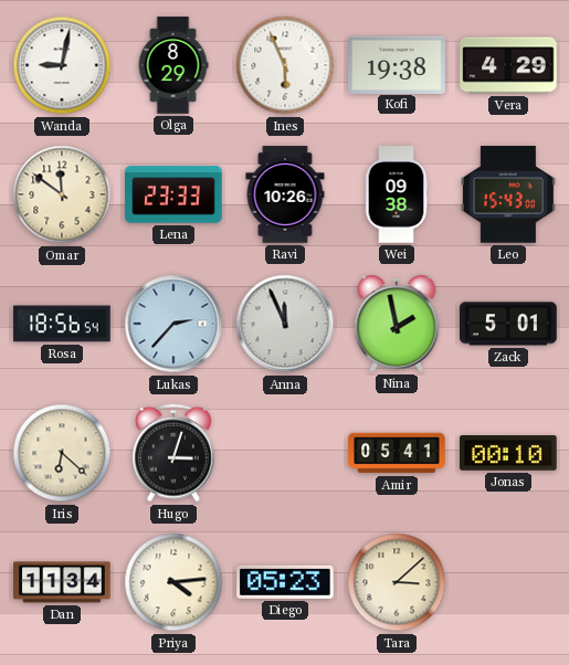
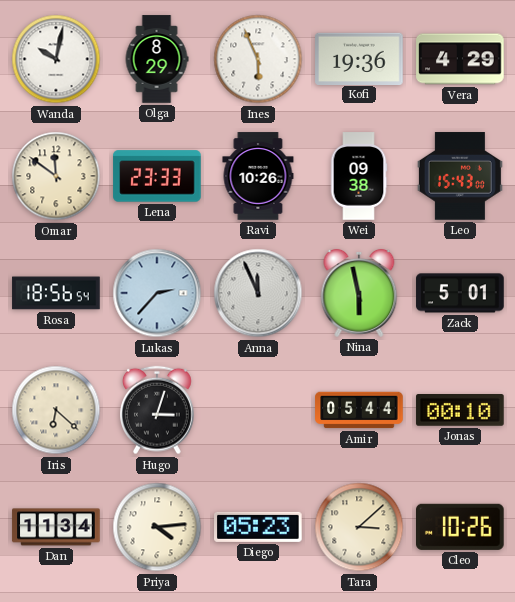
Wanda: 9:02 -> 10:02 (56, 59)
Kofi: 19:38 -> 19:36 (359, 58)
Nina: 1:58 -> 5:58 (359, 293)
Amir: 05:41 -> 05:44 (359, 410)
Cleo: none -> 10:26 (461, 527)
